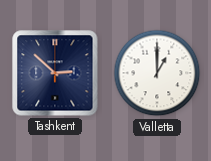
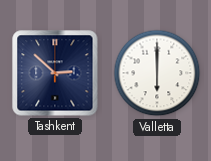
Valletta: 1:00 -> 6:00 (157, 73)
